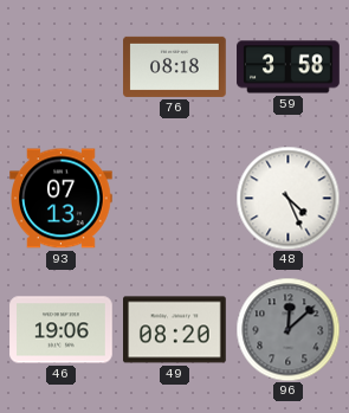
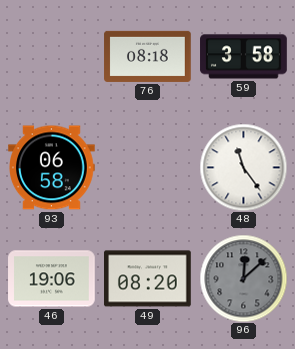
93: 07:13 -> 06:58 (52, 168)
48: 4:26 -> 11:24 (243, 167)
